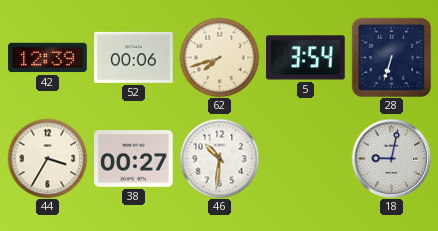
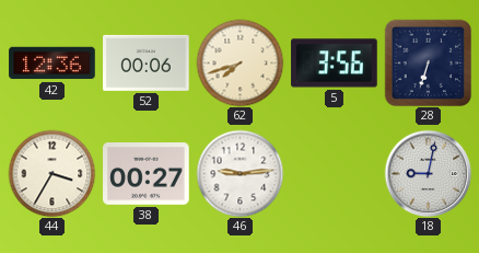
42: 12:39 -> 12:36 (52, 64)
5: 3:54 -> 3:56 (335, 64)
46: 10:31 -> 9:14 (240, 173)
